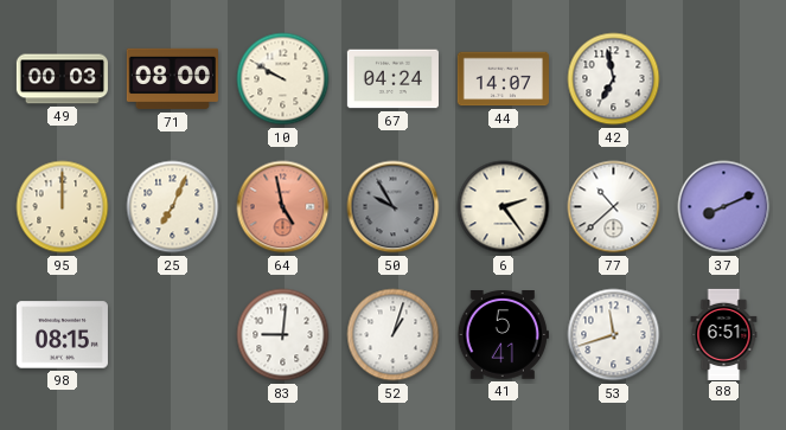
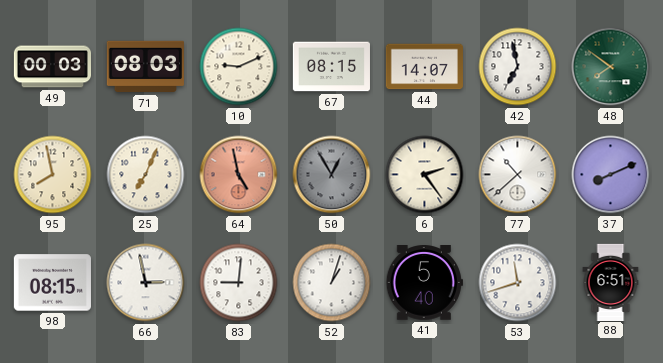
71: 08:00 -> 08:03 (145, 67)
10: 9:50 -> 9:11 (239, 67)
67: 04:24 -> 08:15 (331, 67)
48: none -> 7:51 (611, 67)
95: 12:00 -> 7:58 (53, 175)
50: 9:55 -> 12:55 (332, 175)
66: none -> 2:58 (146, 283)
41: 5:41 -> 5:40 (424, 283)
